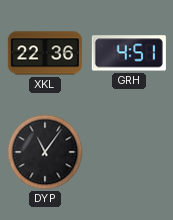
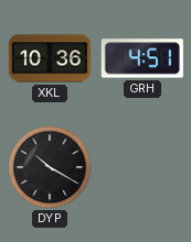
XKL: 22:36 -> 10:36 (50, 58)
DYP: 11:06 -> 10:20 (50, 167)
